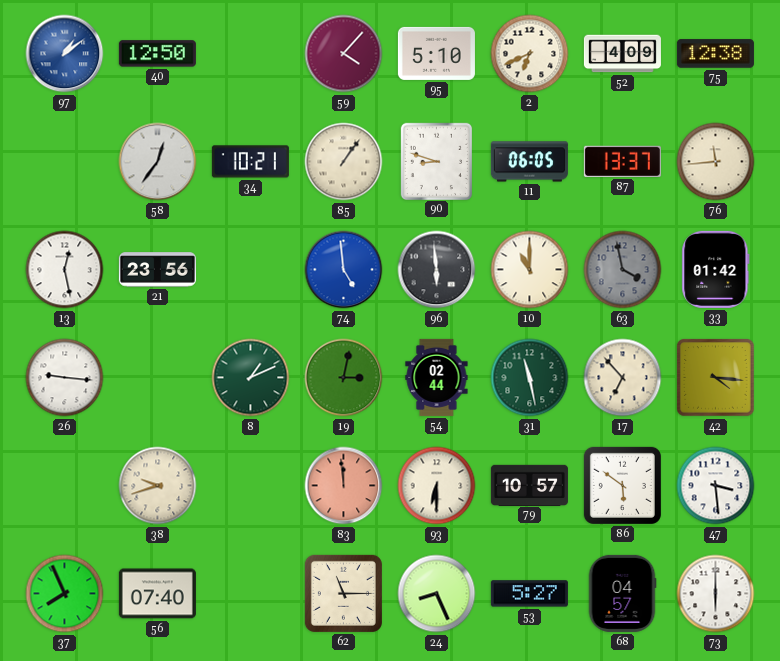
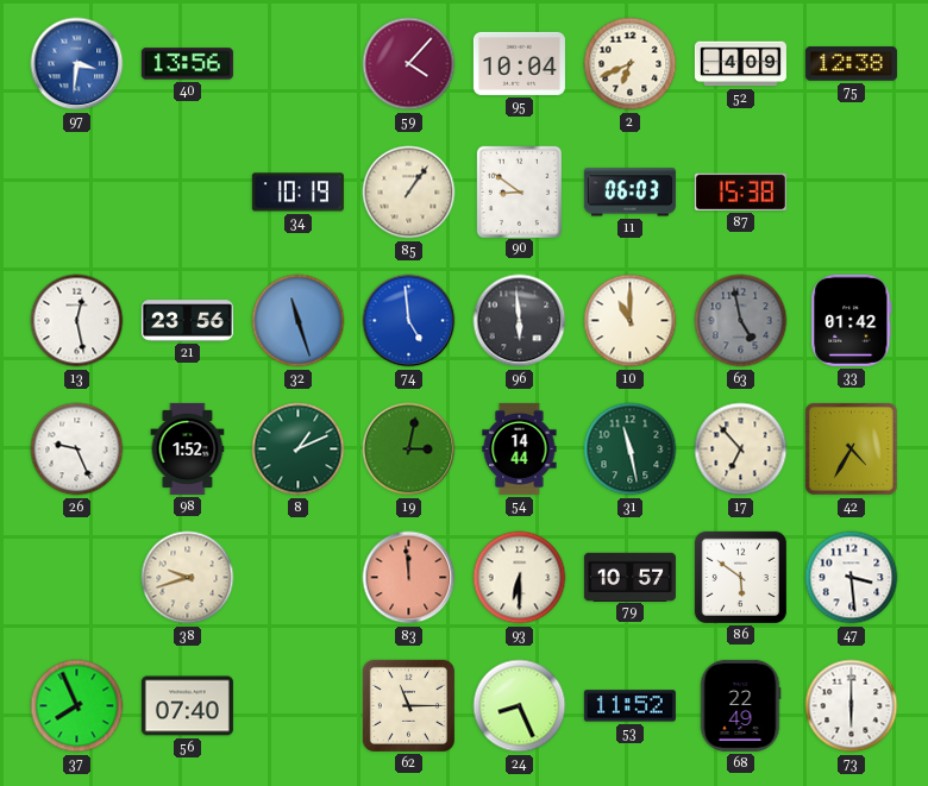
97: 1:09 -> 3:31 (77, 64)
40: 12:50 -> 13:56 (187, 64)
95: 5:10 -> 10:04 (519, 63)
58: 12:36 -> none (158, 162)
34: 10:21 -> 10:19 (297, 193)
90: 8:48 -> 8:51 (519, 191)
11: 06:05 -> 06:03 (629, 193)
87: 13:37 -> 15:38 (740, 191)
76: 11:44 -> none (716, 162)
32: none -> 11:27 (299, 321)
63: 3:58 -> 4:58 (741, 321)
26: 9:16 -> 9:26 (77, 449)
98: none -> 1:52 (188, 448)
54: 02:44 -> 14:44 (520, 448)
42: 4:16 -> 4:35 (852, 449)
53: 5:27 -> 11:52 (629, 706)
68: 04:57 -> 22:49 (740, 705)
